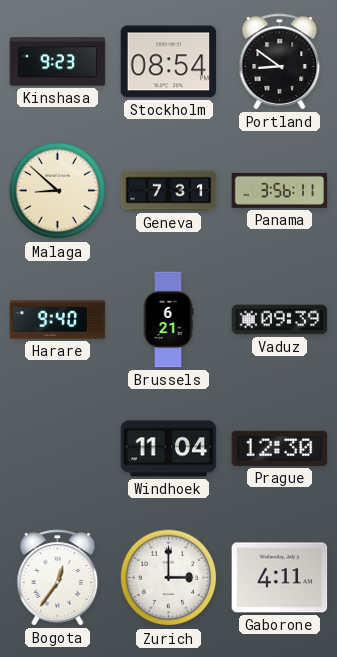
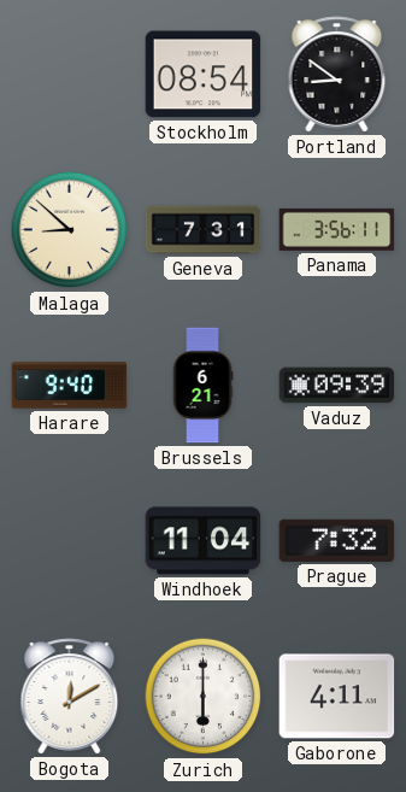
Kinshasa: 9:23 -> none (58, 62)
Prague: 12:30 -> 7:32 (337, 540)
Bogota: 12:36 -> 12:10 (70, 697)
Zurich: 3:00 -> 6:00 (204, 697)
